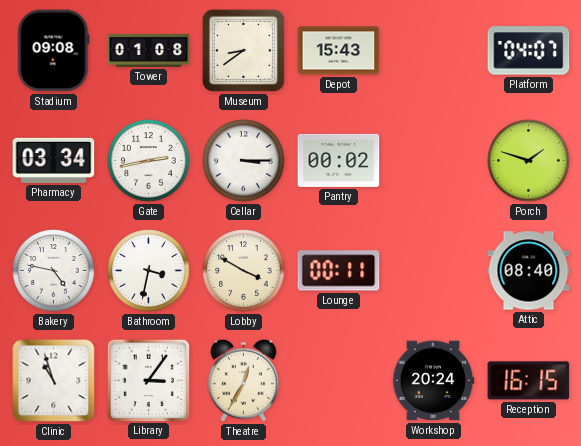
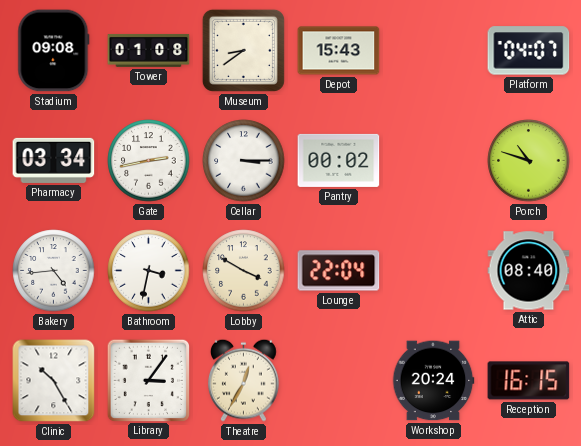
Porch: 1:48 -> 10:48 (529, 161)
Bakery: 4:47 -> 4:44 (54, 271)
Lounge: 00:11 -> 22:04 (339, 271)
Clinic: 10:57 -> 10:25 (54, 381)
